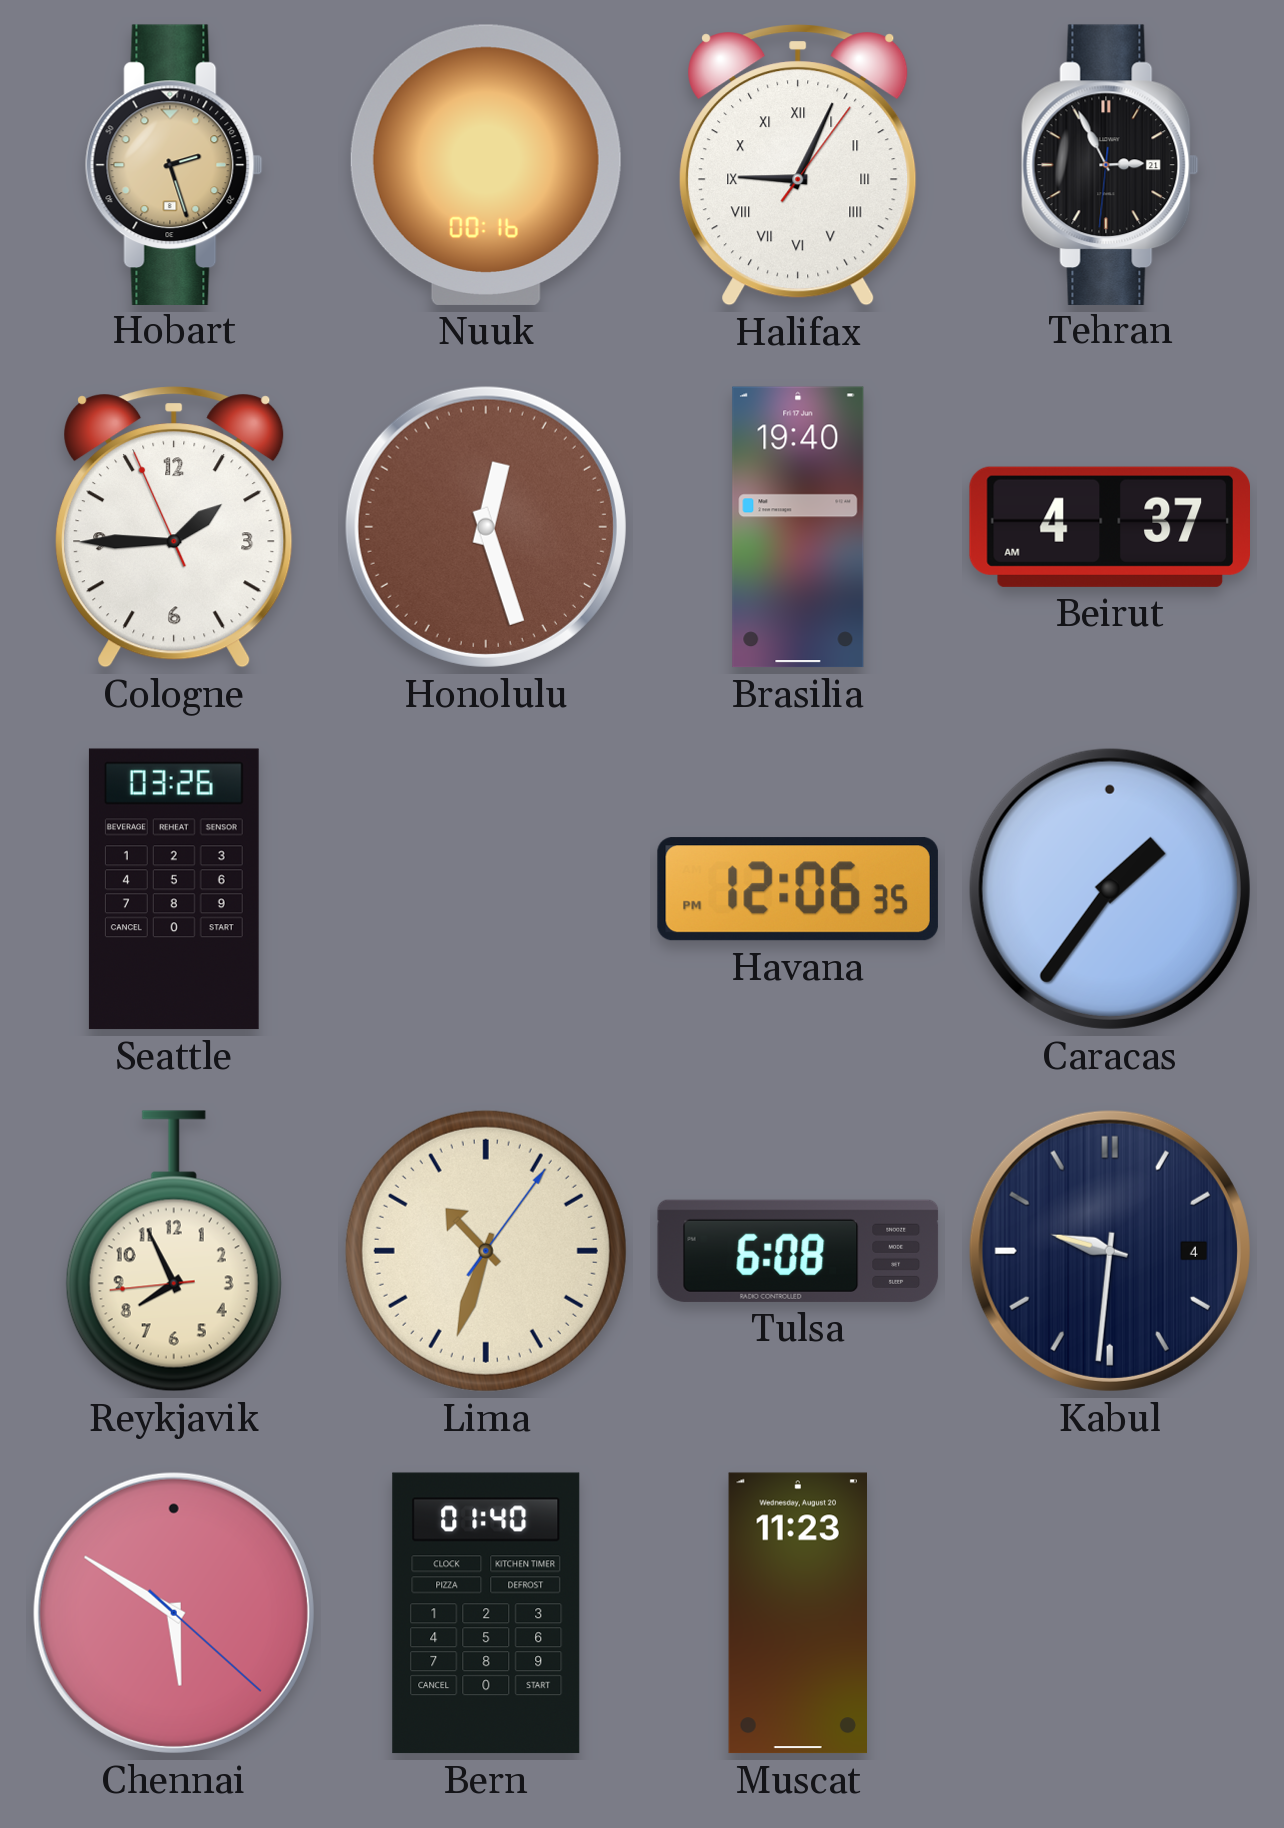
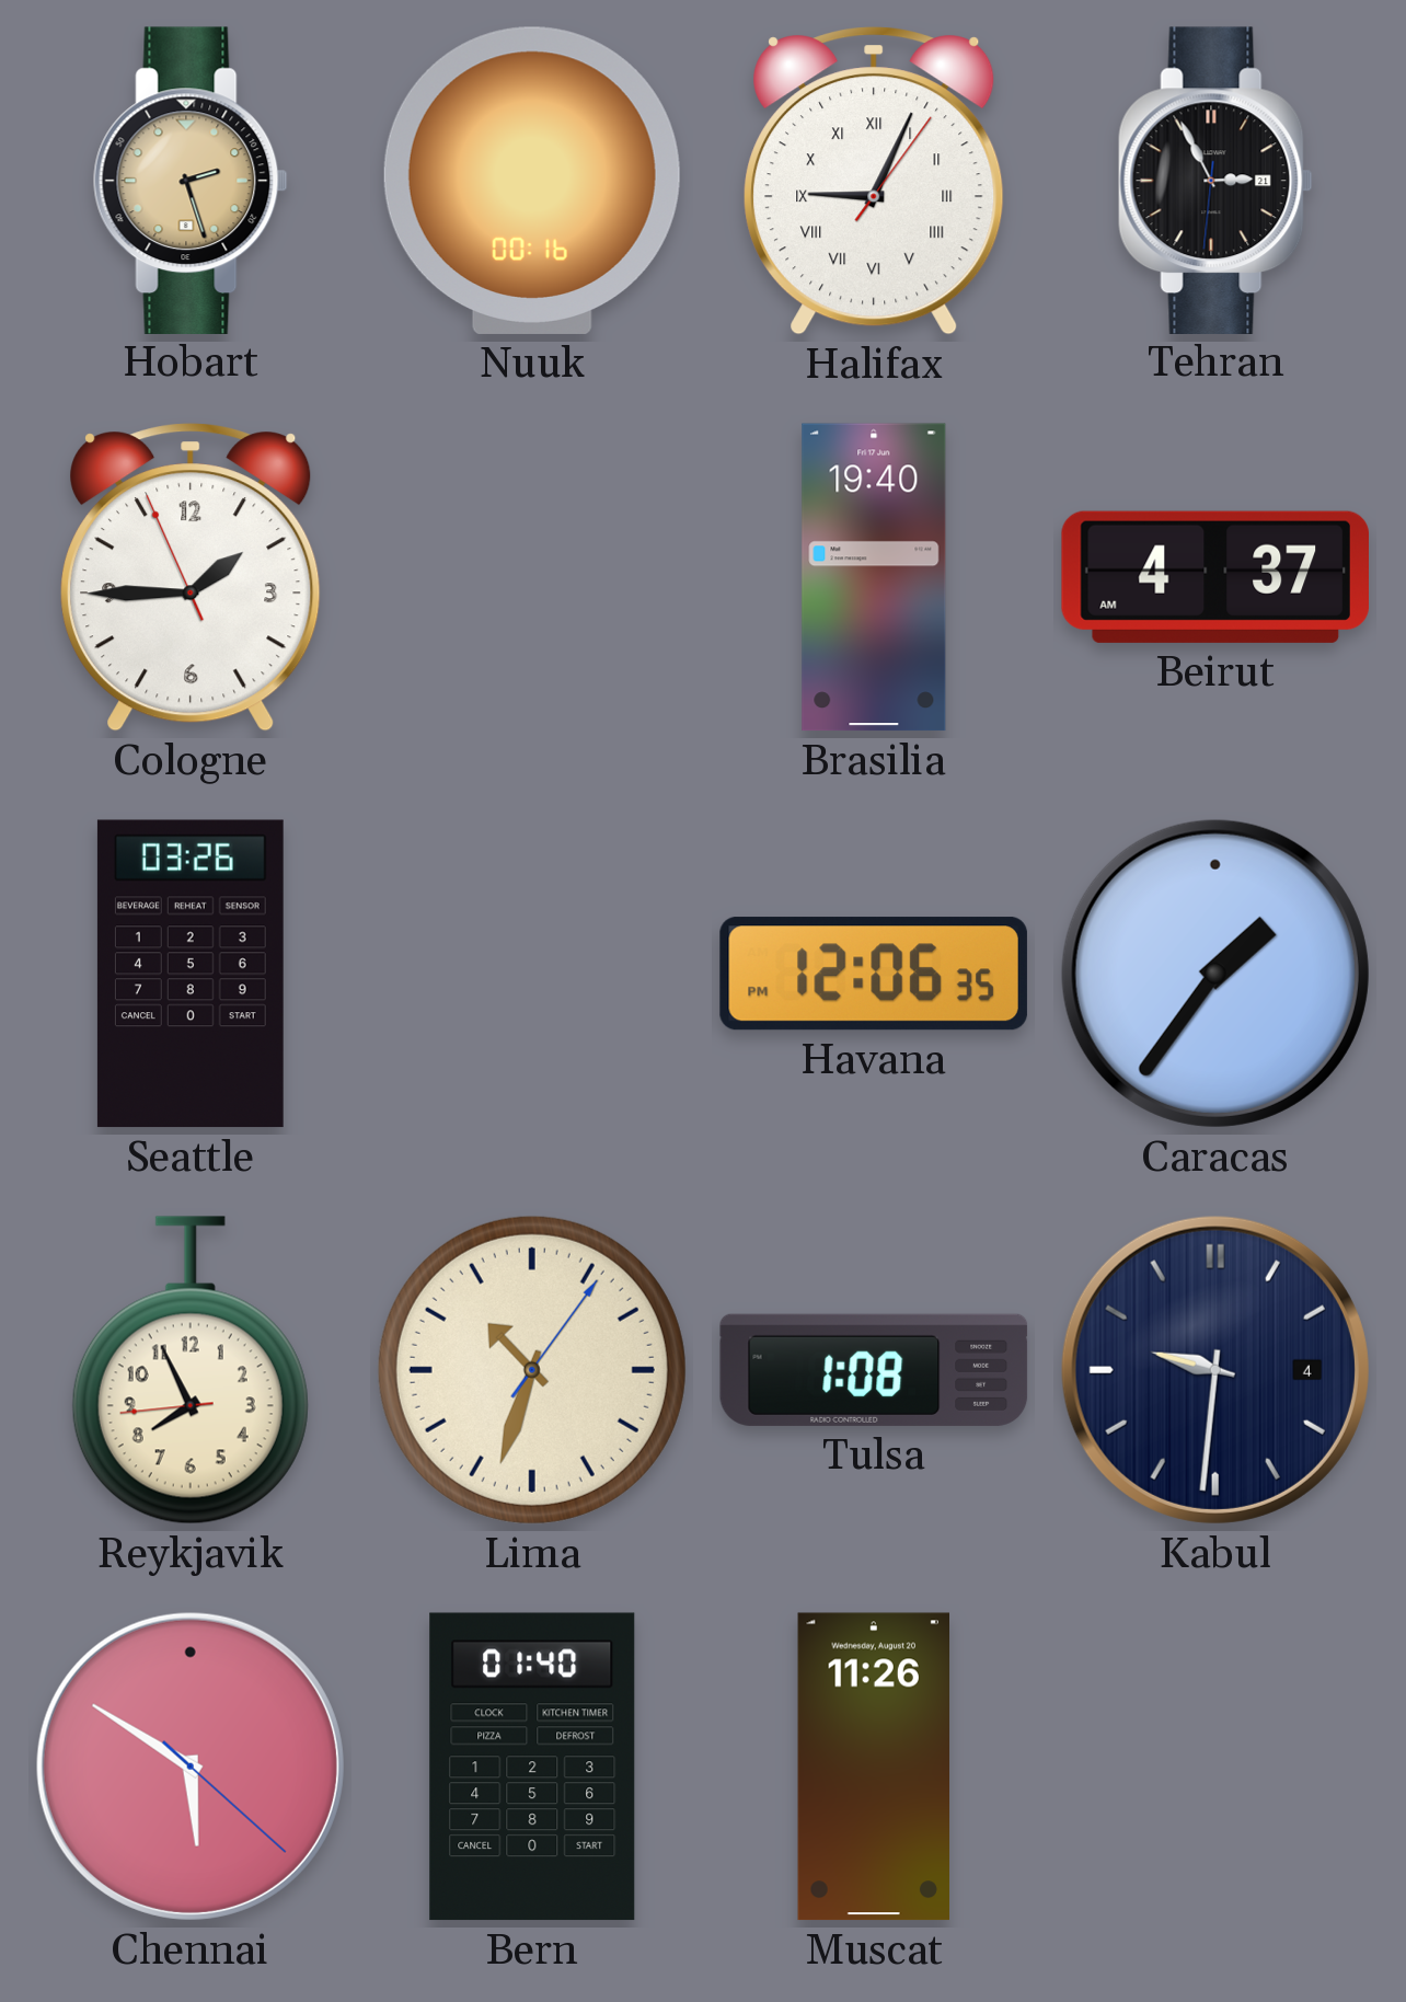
Honolulu: 12:27 -> none (486, 527)
Tulsa: 6:08 -> 1:08 (874, 1370)
Muscat: 11:23 -> 11:26 (873, 1767)
